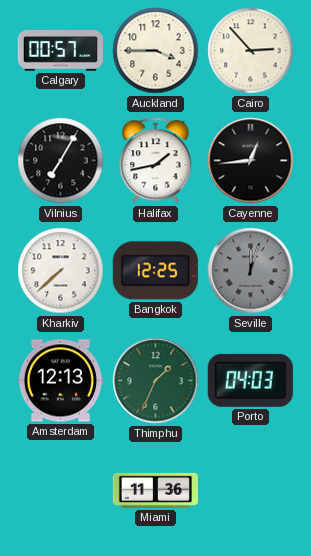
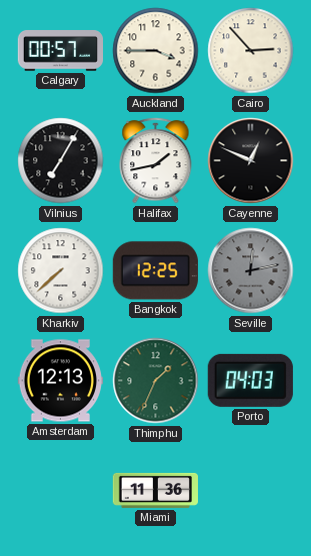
Cayenne: 12:44 -> 12:49 (251, 161)
Seville: 12:03 -> 12:13 (251, 271)
